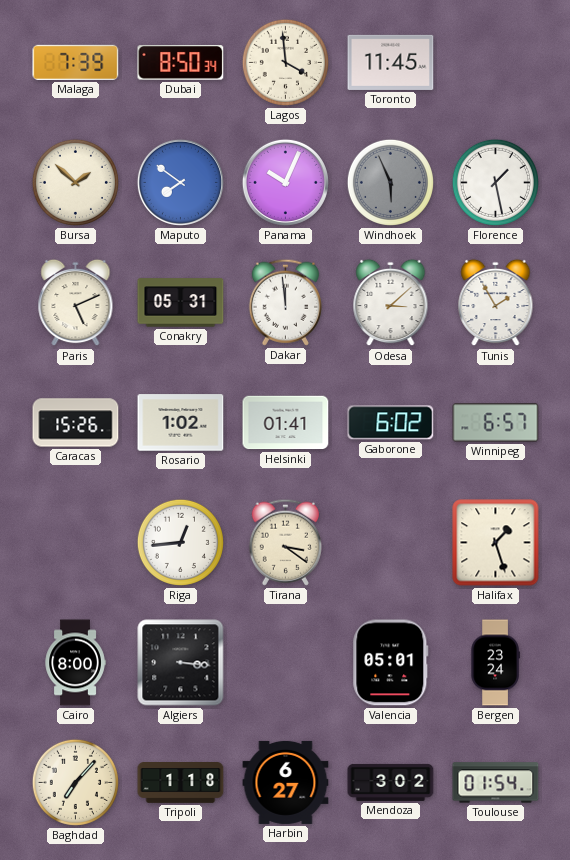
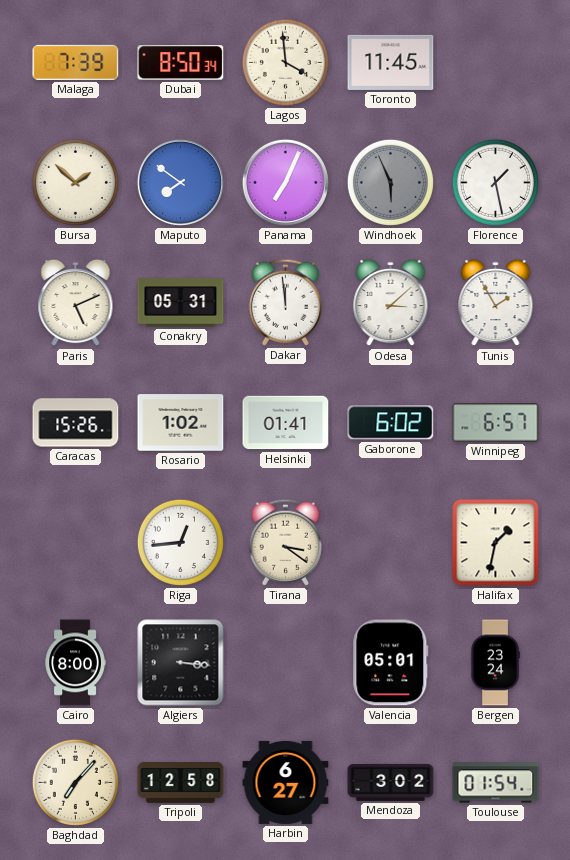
Panama: 10:04 -> 7:04 (285, 182)
Halifax: 1:27 -> 1:32 (496, 543)
Tripoli: 1:18 -> 12:58 (181, 783)
